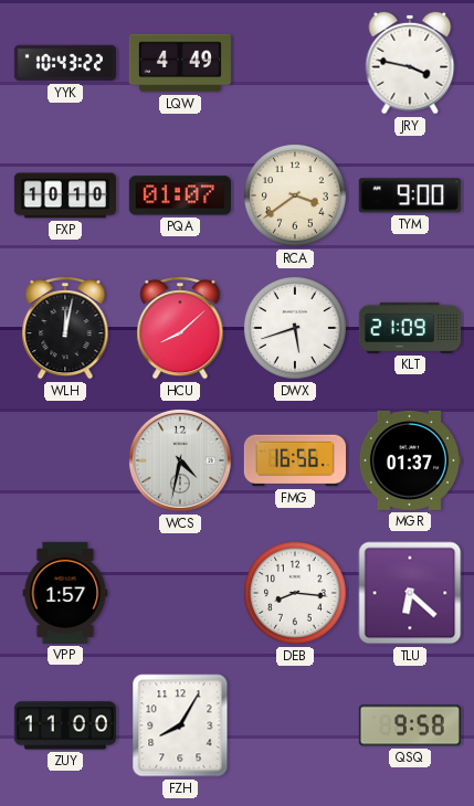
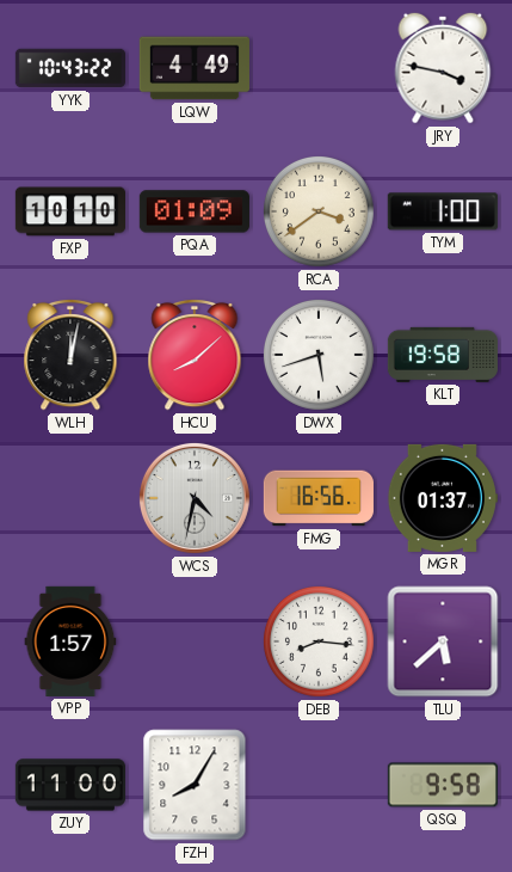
PQA: 01:07 -> 01:09 (195, 211)
TYM: 9:00 -> 1:00 (443, 211)
KLT: 21:09 -> 19:58 (443, 355)
TLU: 6:22 -> 5:38 (443, 641)
